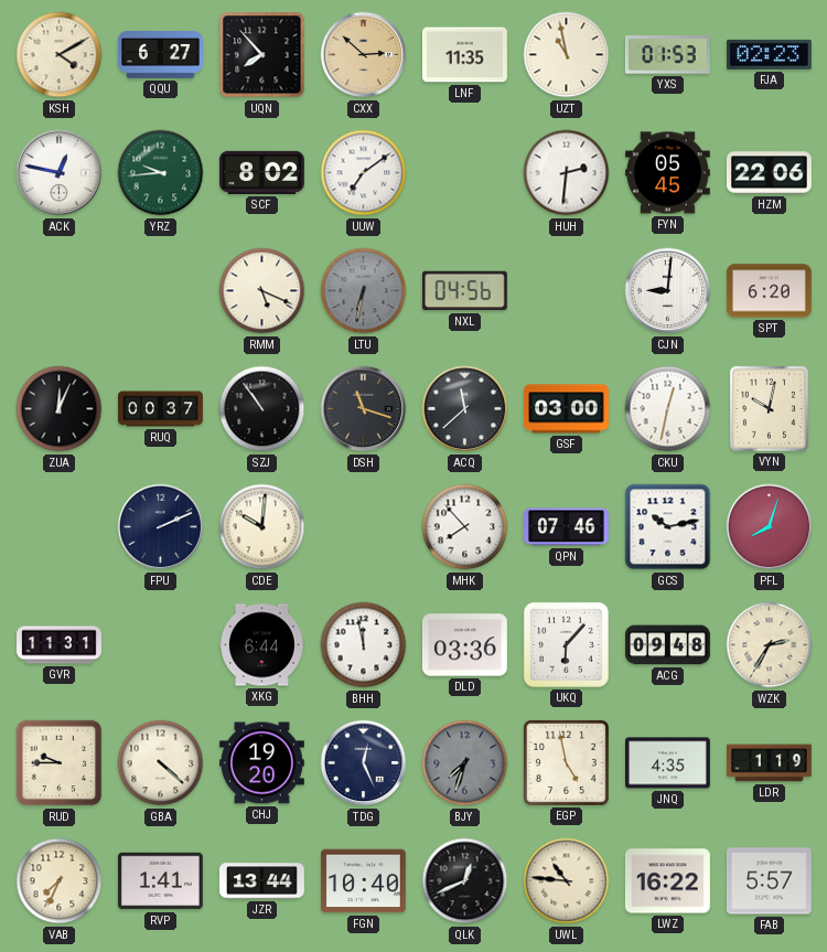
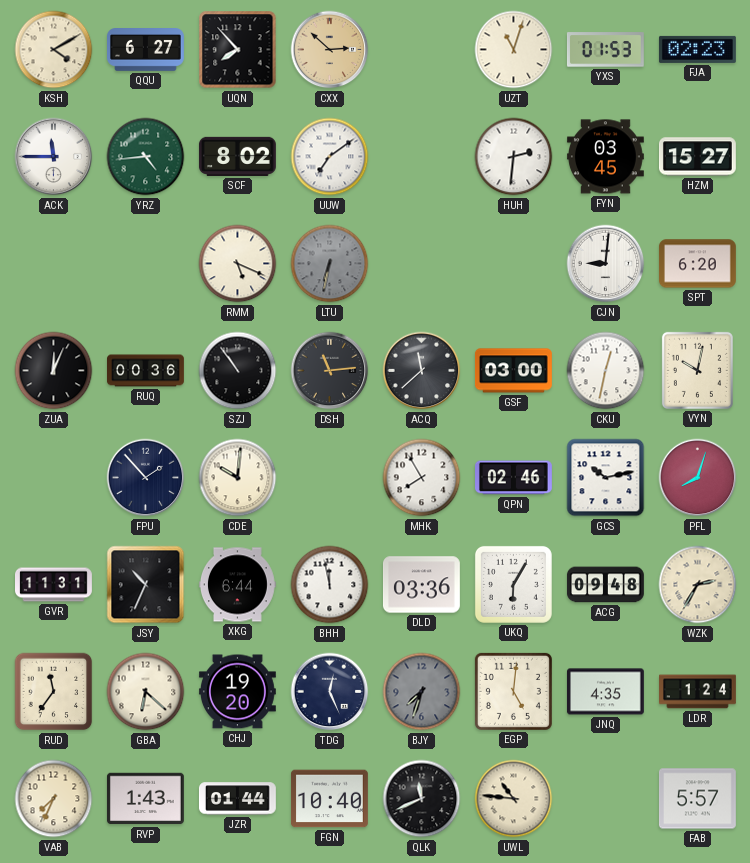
LNF: 11:35 -> none (465, 55)
UZT: 10:58 -> 11:03 (514, 50)
ACK: 12:47 -> 11:45 (54, 157)
YRZ: 9:44 -> 4:44 (146, 157)
FYN: 05:45 -> 03:45 (605, 157)
HZM: 22:06 -> 15:27 (698, 157)
NXL: 04:56 -> none (464, 291)
RUQ: 00:37 -> 00:36 (146, 371)
DSH: 11:18 -> 11:14 (330, 371)
FPU: 2:11 -> 1:53 (146, 478)
MHK: 7:53 -> 7:55 (422, 478)
QPN: 07:46 -> 02:46 (514, 478)
JSY: none -> 10:34 (146, 585)
UKQ: 6:07 -> 6:05 (513, 584)
RUD: 9:45 -> 11:36 (54, 692)
GBA: 4:22 -> 6:22 (146, 692)
EGP: 4:58 -> 5:01 (513, 691)
LDR: 1:19 -> 1:24 (698, 692)
RVP: 1:41 -> 1:43 (145, 799)
JZR: 13:44 -> 01:44 (237, 799)
QLK: 12:41 -> 11:41 (422, 799)
LWZ: 16:22 -> none (667, 881)
